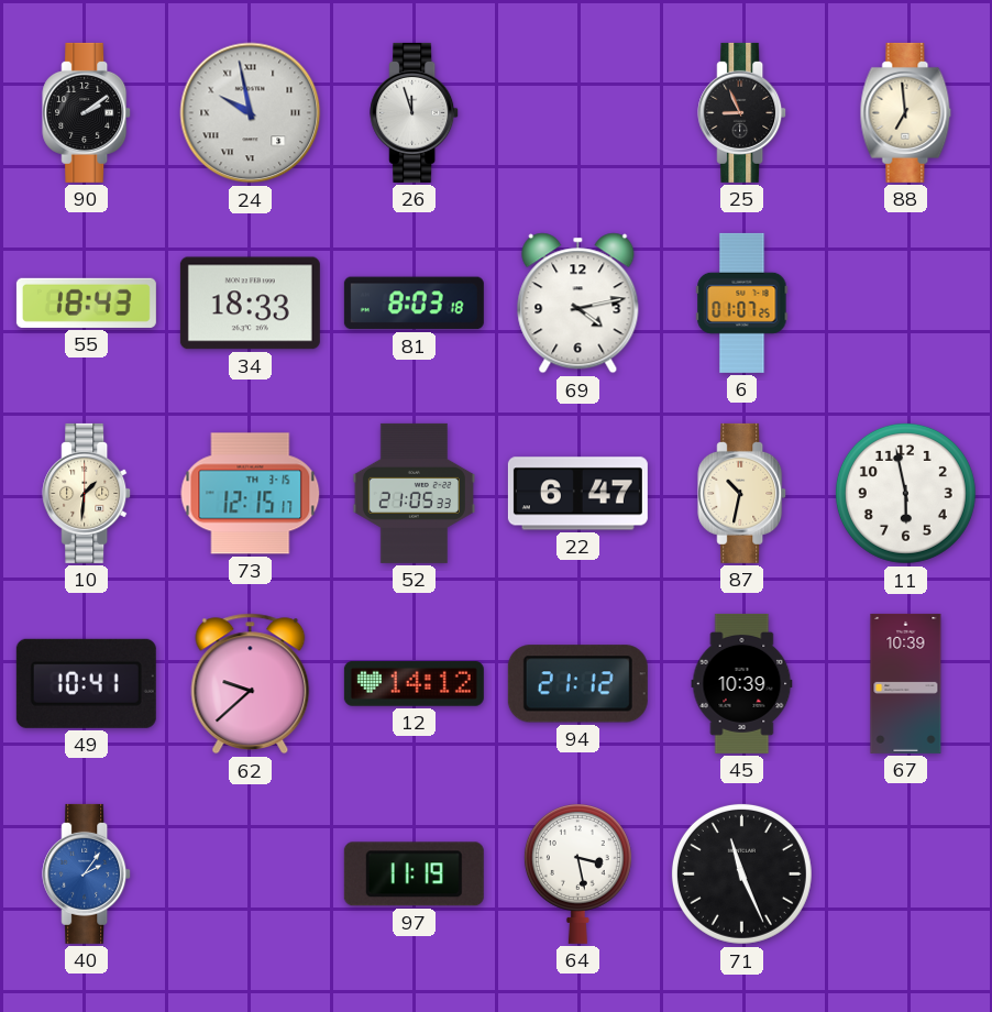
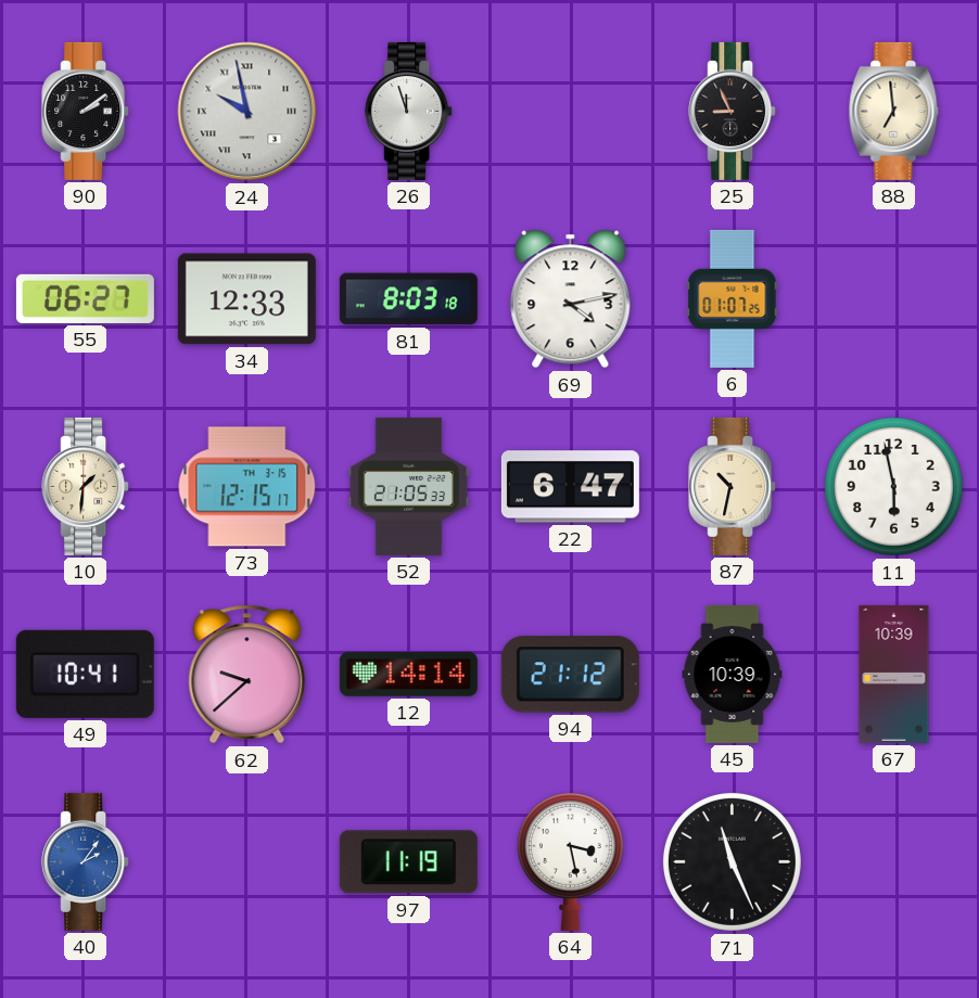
55: 18:43 -> 06:27 (85, 298)
34: 18:33 -> 12:33 (246, 299)
12: 14:12 -> 14:14 (408, 674)
